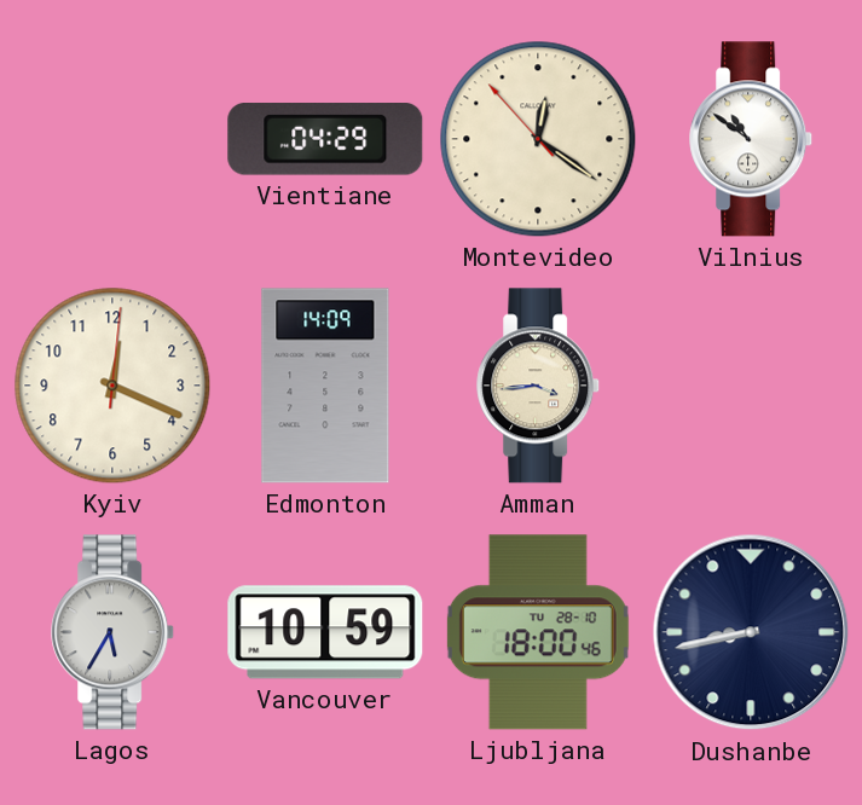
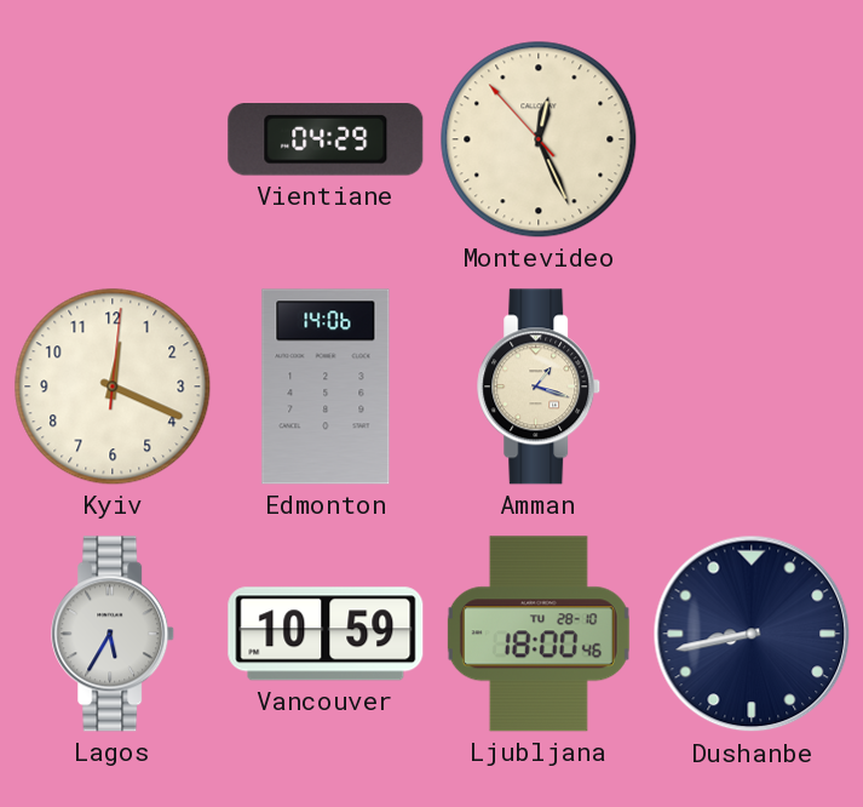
Montevideo: 12:20 -> 12:25 (539, 139)
Vilnius: 10:51 -> none (752, 139)
Edmonton: 14:09 -> 14:06 (326, 387)
Amman: 3:44 -> 1:18 (540, 387)
